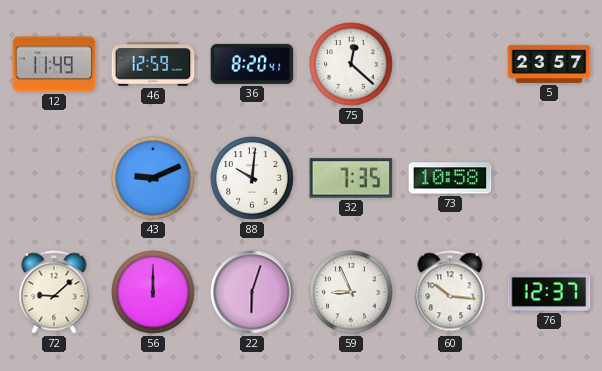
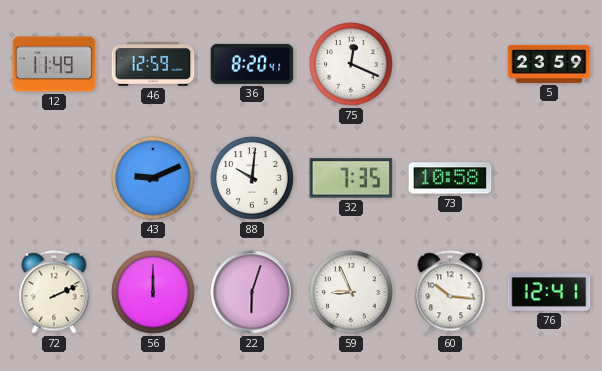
75: 12:22 -> 12:19 (351, 64)
5: 23:57 -> 23:59 (549, 64)
72: 9:08 -> 2:11 (54, 292)
76: 12:37 -> 12:41 (549, 292)
